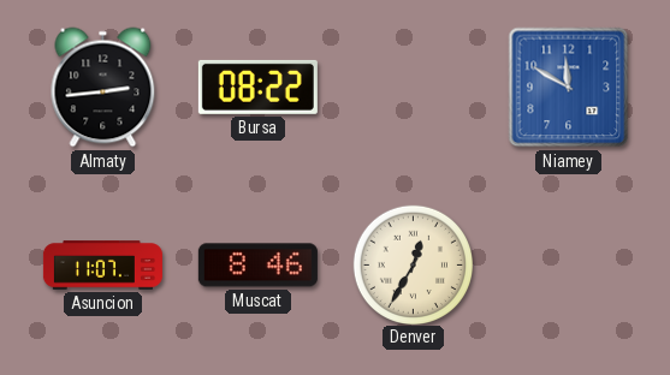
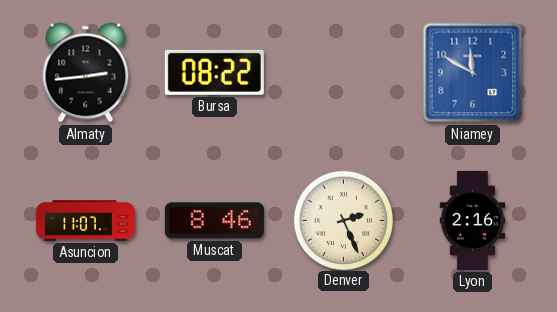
Denver: 12:35 -> 2:26 (343, 220)
Lyon: none -> 2:16 (473, 220)
